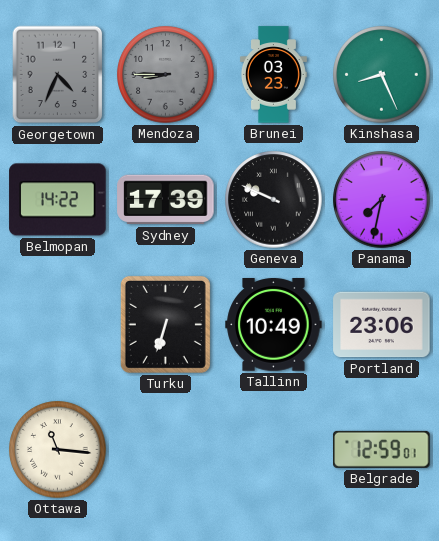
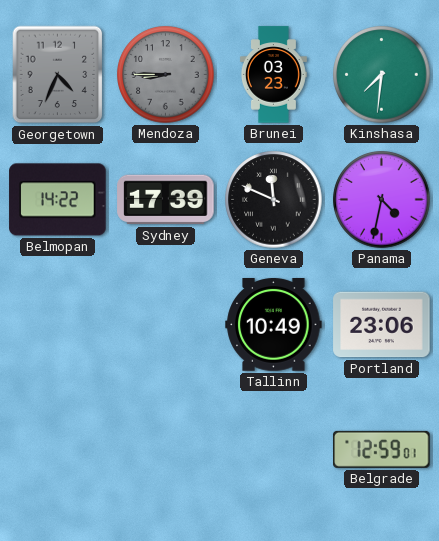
Kinshasa: 8:26 -> 7:31 (382, 75)
Geneva: 9:49 -> 11:49 (274, 200)
Panama: 7:32 -> 4:32 (382, 200)
Turku: 6:33 -> none (165, 324)
Ottawa: 11:16 -> none (58, 450)
